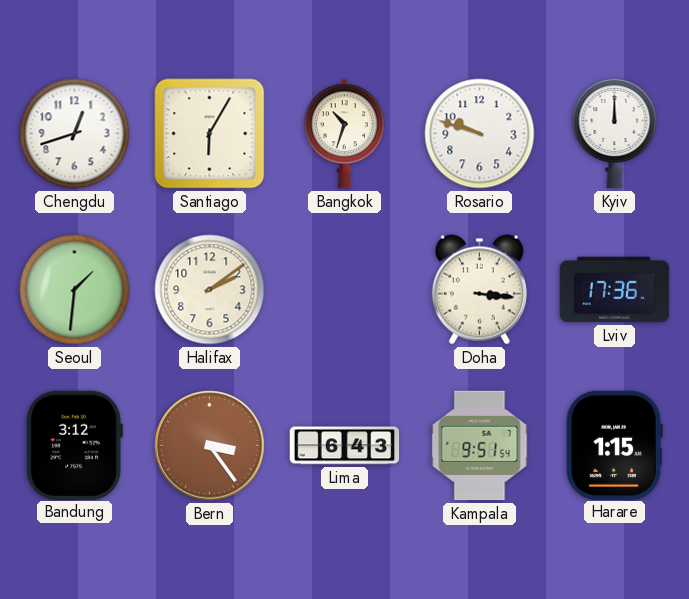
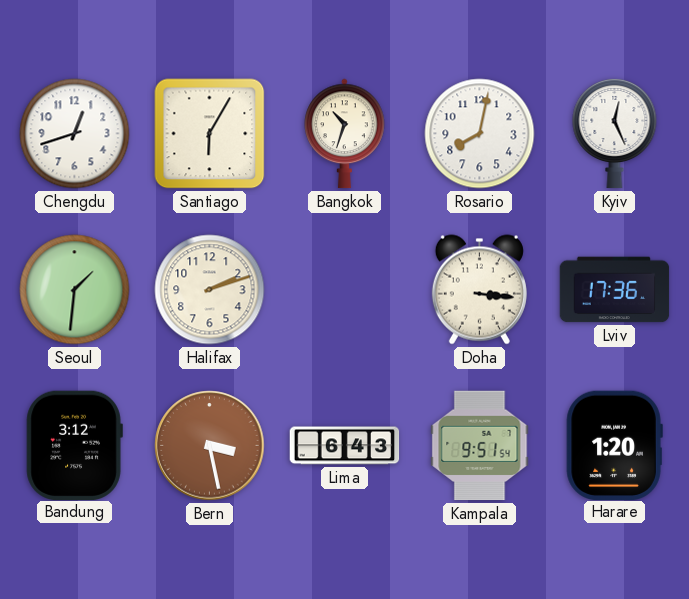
Rosario: 9:48 -> 8:02 (480, 134)
Kyiv: 12:00 -> 12:26 (615, 133)
Halifax: 2:09 -> 2:12 (210, 290)
Bern: 3:24 -> 3:28 (210, 446)
Harare: 1:15 -> 1:20 (614, 445)
